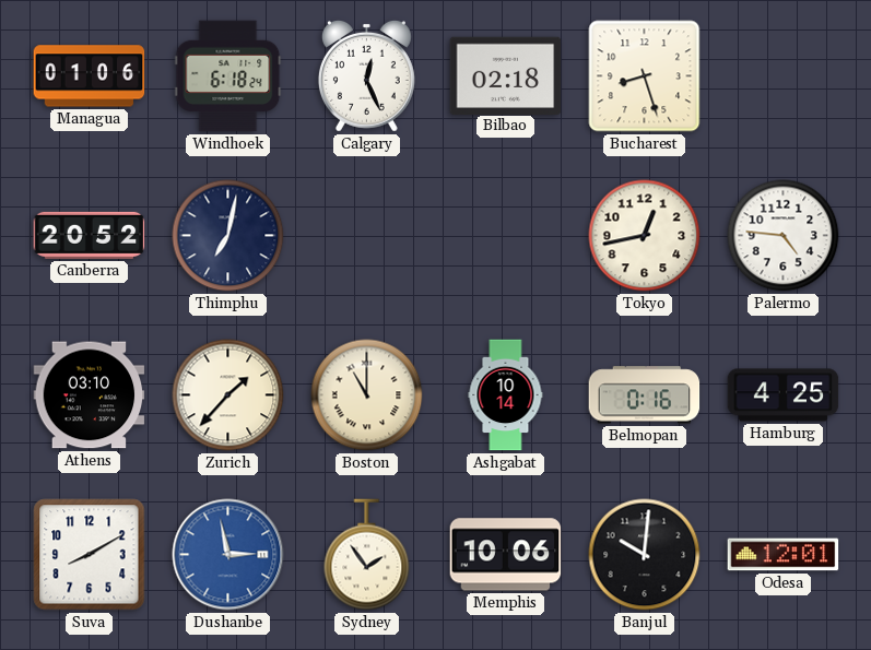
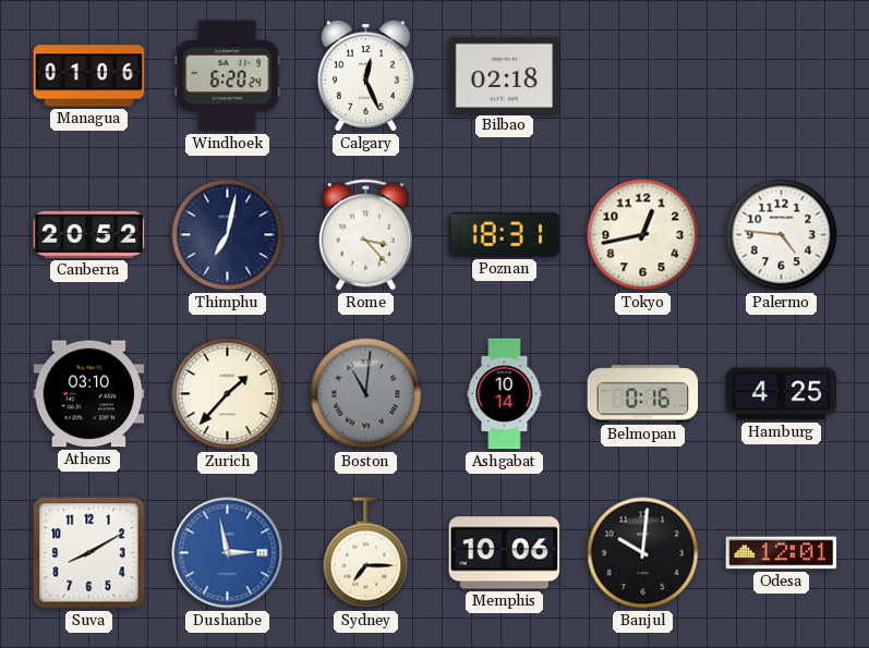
Windhoek: 6:18 -> 6:20 (228, 76)
Bucharest: 8:27 -> none (645, 76)
Rome: none -> 3:23 (365, 235)
Poznan: none -> 18:31 (505, 234)
Boston: 11:00 -> 11:01 (366, 394)
Boston dial: cream -> grey (366, 394)
Sydney: 1:54 -> 7:15 (366, 553)
